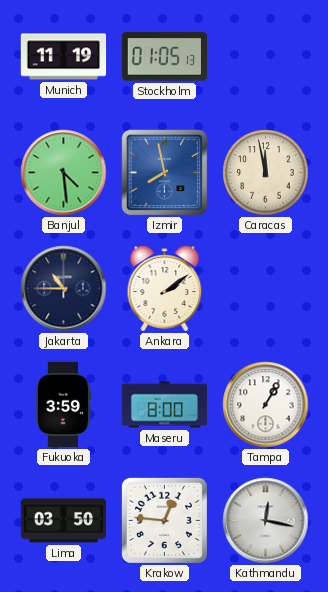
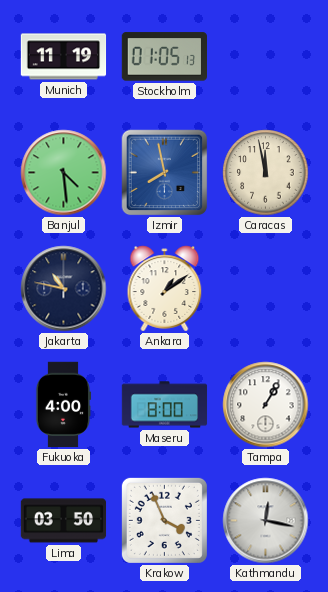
Jakarta: 10:45 -> 10:47 (64, 289)
Ankara: 2:09 -> 1:09 (165, 289)
Fukuoka: 3:59 -> 4:00 (63, 405)
Krakow: 12:46 -> 3:56 (164, 520)
